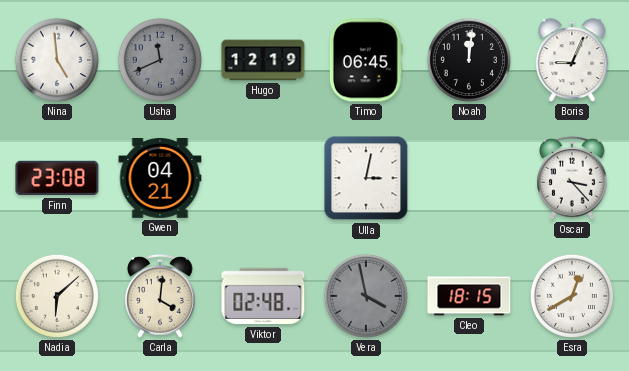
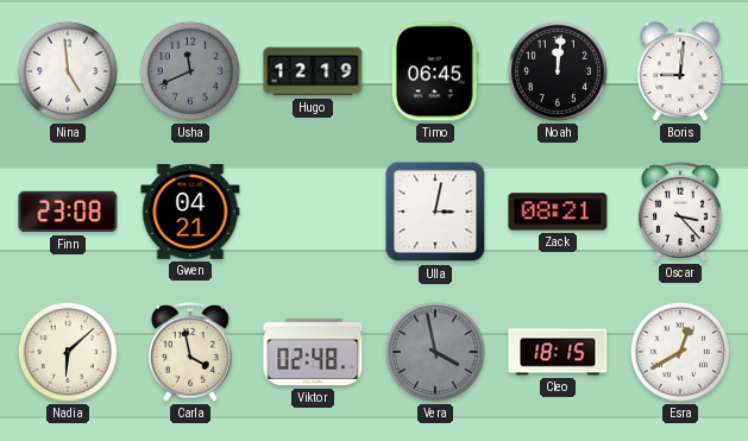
Boris: 9:04 -> 9:01 (680, 71)
Zack: none -> 08:21 (558, 212)
Carla: 4:01 -> 3:58 (190, 352)
